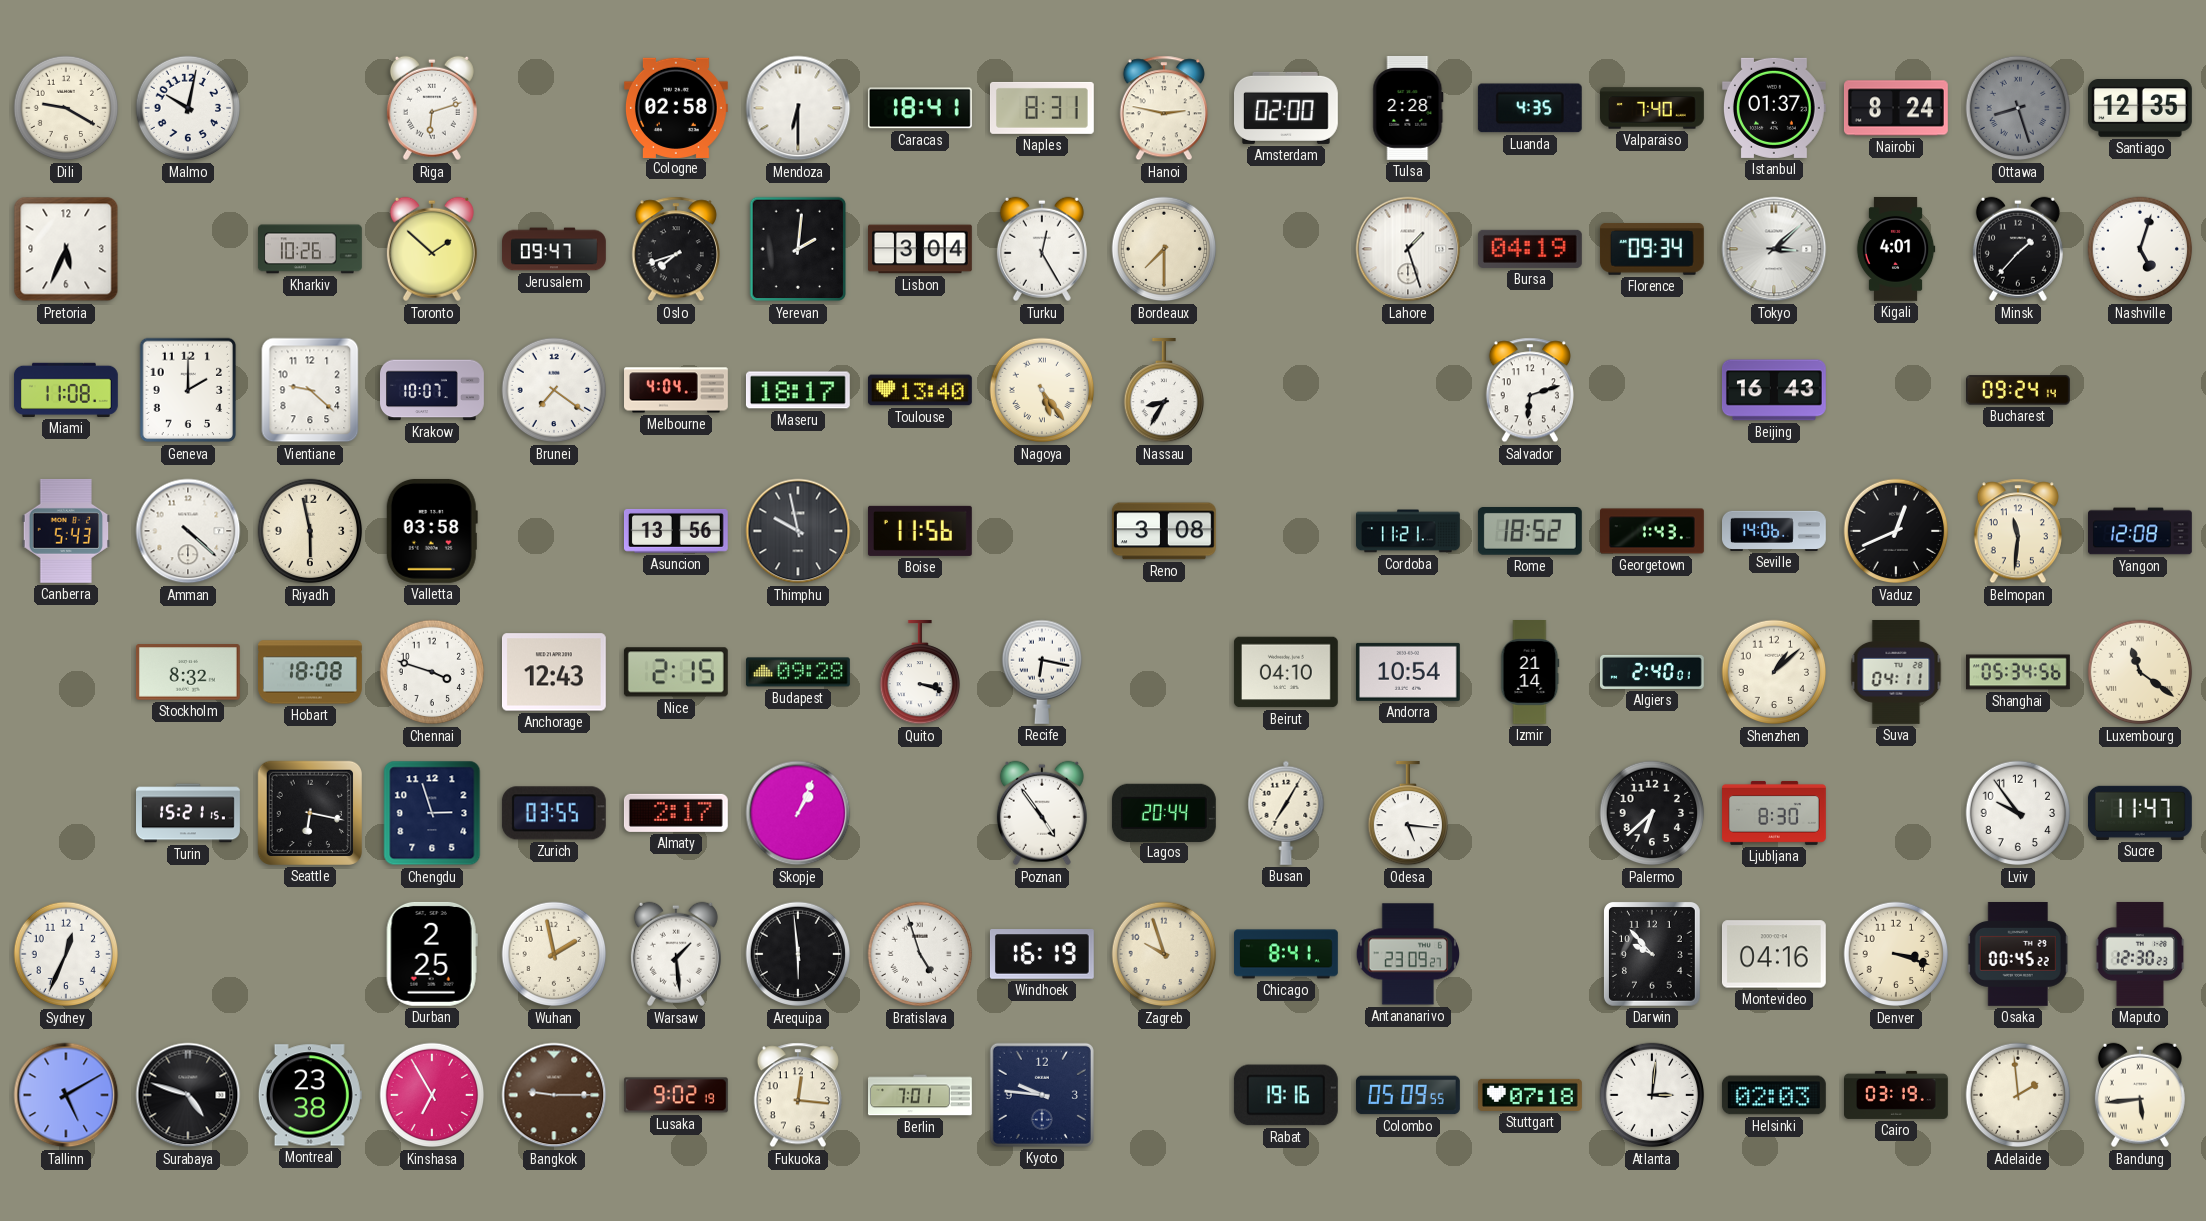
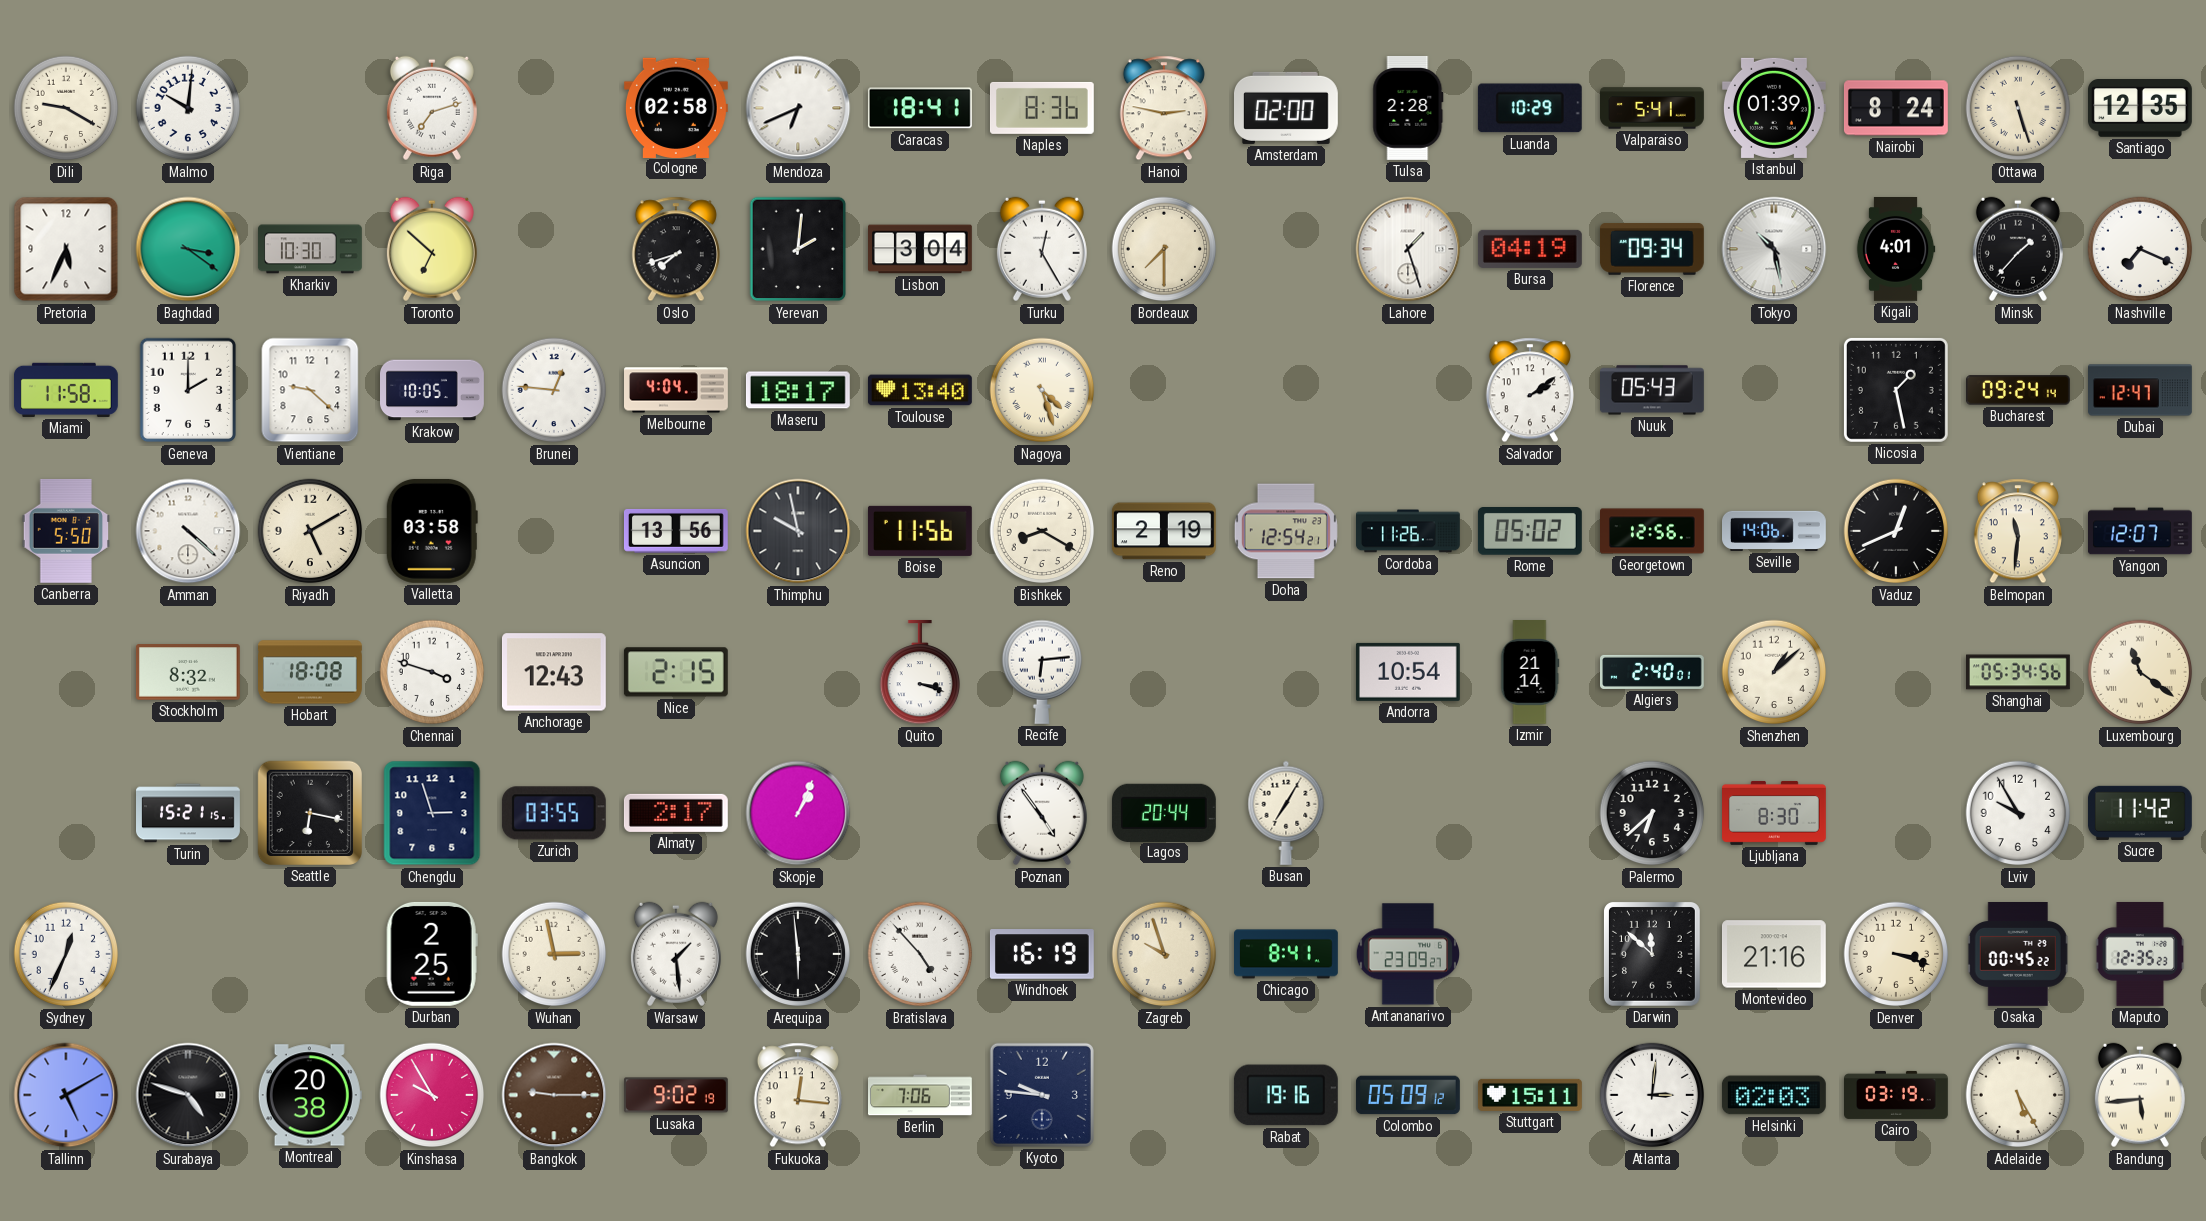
Malmo: 10:02 -> 10:01 (188, 108)
Riga: 6:12 -> 7:12 (432, 108)
Mendoza: 6:30 -> 6:41 (798, 108)
Naples: 8:31 -> 8:36 (1042, 108)
Luanda: 4:35 -> 10:29 (1530, 108)
Valparaiso: 7:40 -> 5:41 (1653, 108)
Istanbul: 01:37 -> 01:39 (1774, 108)
Ottawa: 8:27 -> 5:27 (2018, 108)
Ottawa dial: grey -> cream (2018, 108)
Baghdad: none -> 3:21 (188, 249)
Kharkiv: 10:26 -> 10:30 (310, 249)
Toronto: 1:52 -> 6:52 (432, 249)
Jerusalem: 09:47 -> none (555, 249)
Tokyo: 3:08 -> 10:28 (1774, 249)
Nashville: 5:03 -> 7:19 (2140, 249)
Miami: 11:08 -> 11:58 (66, 390)
Krakow: 10:07 -> 10:05 (433, 390)
Brunei: 7:21 -> 12:46 (554, 390)
Nagoya: 5:24 -> 4:27 (1042, 390)
Nassau: 8:35 -> none (1163, 390)
Salvador: 6:12 -> 2:09 (1530, 390)
Nuuk: none -> 05:43 (1653, 390)
Beijing: 16:43 -> none (1774, 390)
Nicosia: none -> 1:28 (1896, 390)
Dubai: none -> 12:47 (2141, 390)
Canberra: 5:43 -> 5:50 (66, 531)
Riyadh: 5:58 -> 5:10 (310, 531)
Bishkek: none -> 8:20 (1042, 531)
Reno: 3:08 -> 2:19 (1164, 531)
Doha: none -> 12:54 (1286, 531)
Cordoba: 11:21 -> 11:26 (1409, 531)
Rome: 18:52 -> 05:02 (1530, 532)
Georgetown: 1:43 -> 12:56 (1653, 531)
Yangon: 12:08 -> 12:07 (2141, 531)
Budapest: 09:28 -> none (798, 672)
Recife: 6:17 -> 6:14 (1041, 672)
Beirut: 04:10 -> none (1286, 672)
Suva: 04:11 -> none (1896, 673)
Odesa: 5:16 -> none (1407, 813)
Lviv: 9:54 -> 9:55 (2018, 813)
Sucre: 11:47 -> 11:42 (2140, 813)
Wuhan: 1:58 -> 2:58 (554, 954)
Bratislava: 4:57 -> 4:53 (920, 954)
Darwin: 9:53 -> 11:52 (1652, 954)
Montevideo: 04:16 -> 21:16 (1774, 954)
Maputo: 12:30 -> 12:35 (2140, 954)
Montreal: 23:38 -> 20:38 (310, 1095)
Kinshasa: 6:55 -> 9:55 (432, 1095)
Berlin: 7:01 -> 7:06 (921, 1095)
Colombo: 05:09:55 -> 05:09:12 (1408, 1095)
Stuttgart: 07:18 -> 15:11 (1531, 1095)
Adelaide: 1:59 -> 5:25 (2018, 1095)
